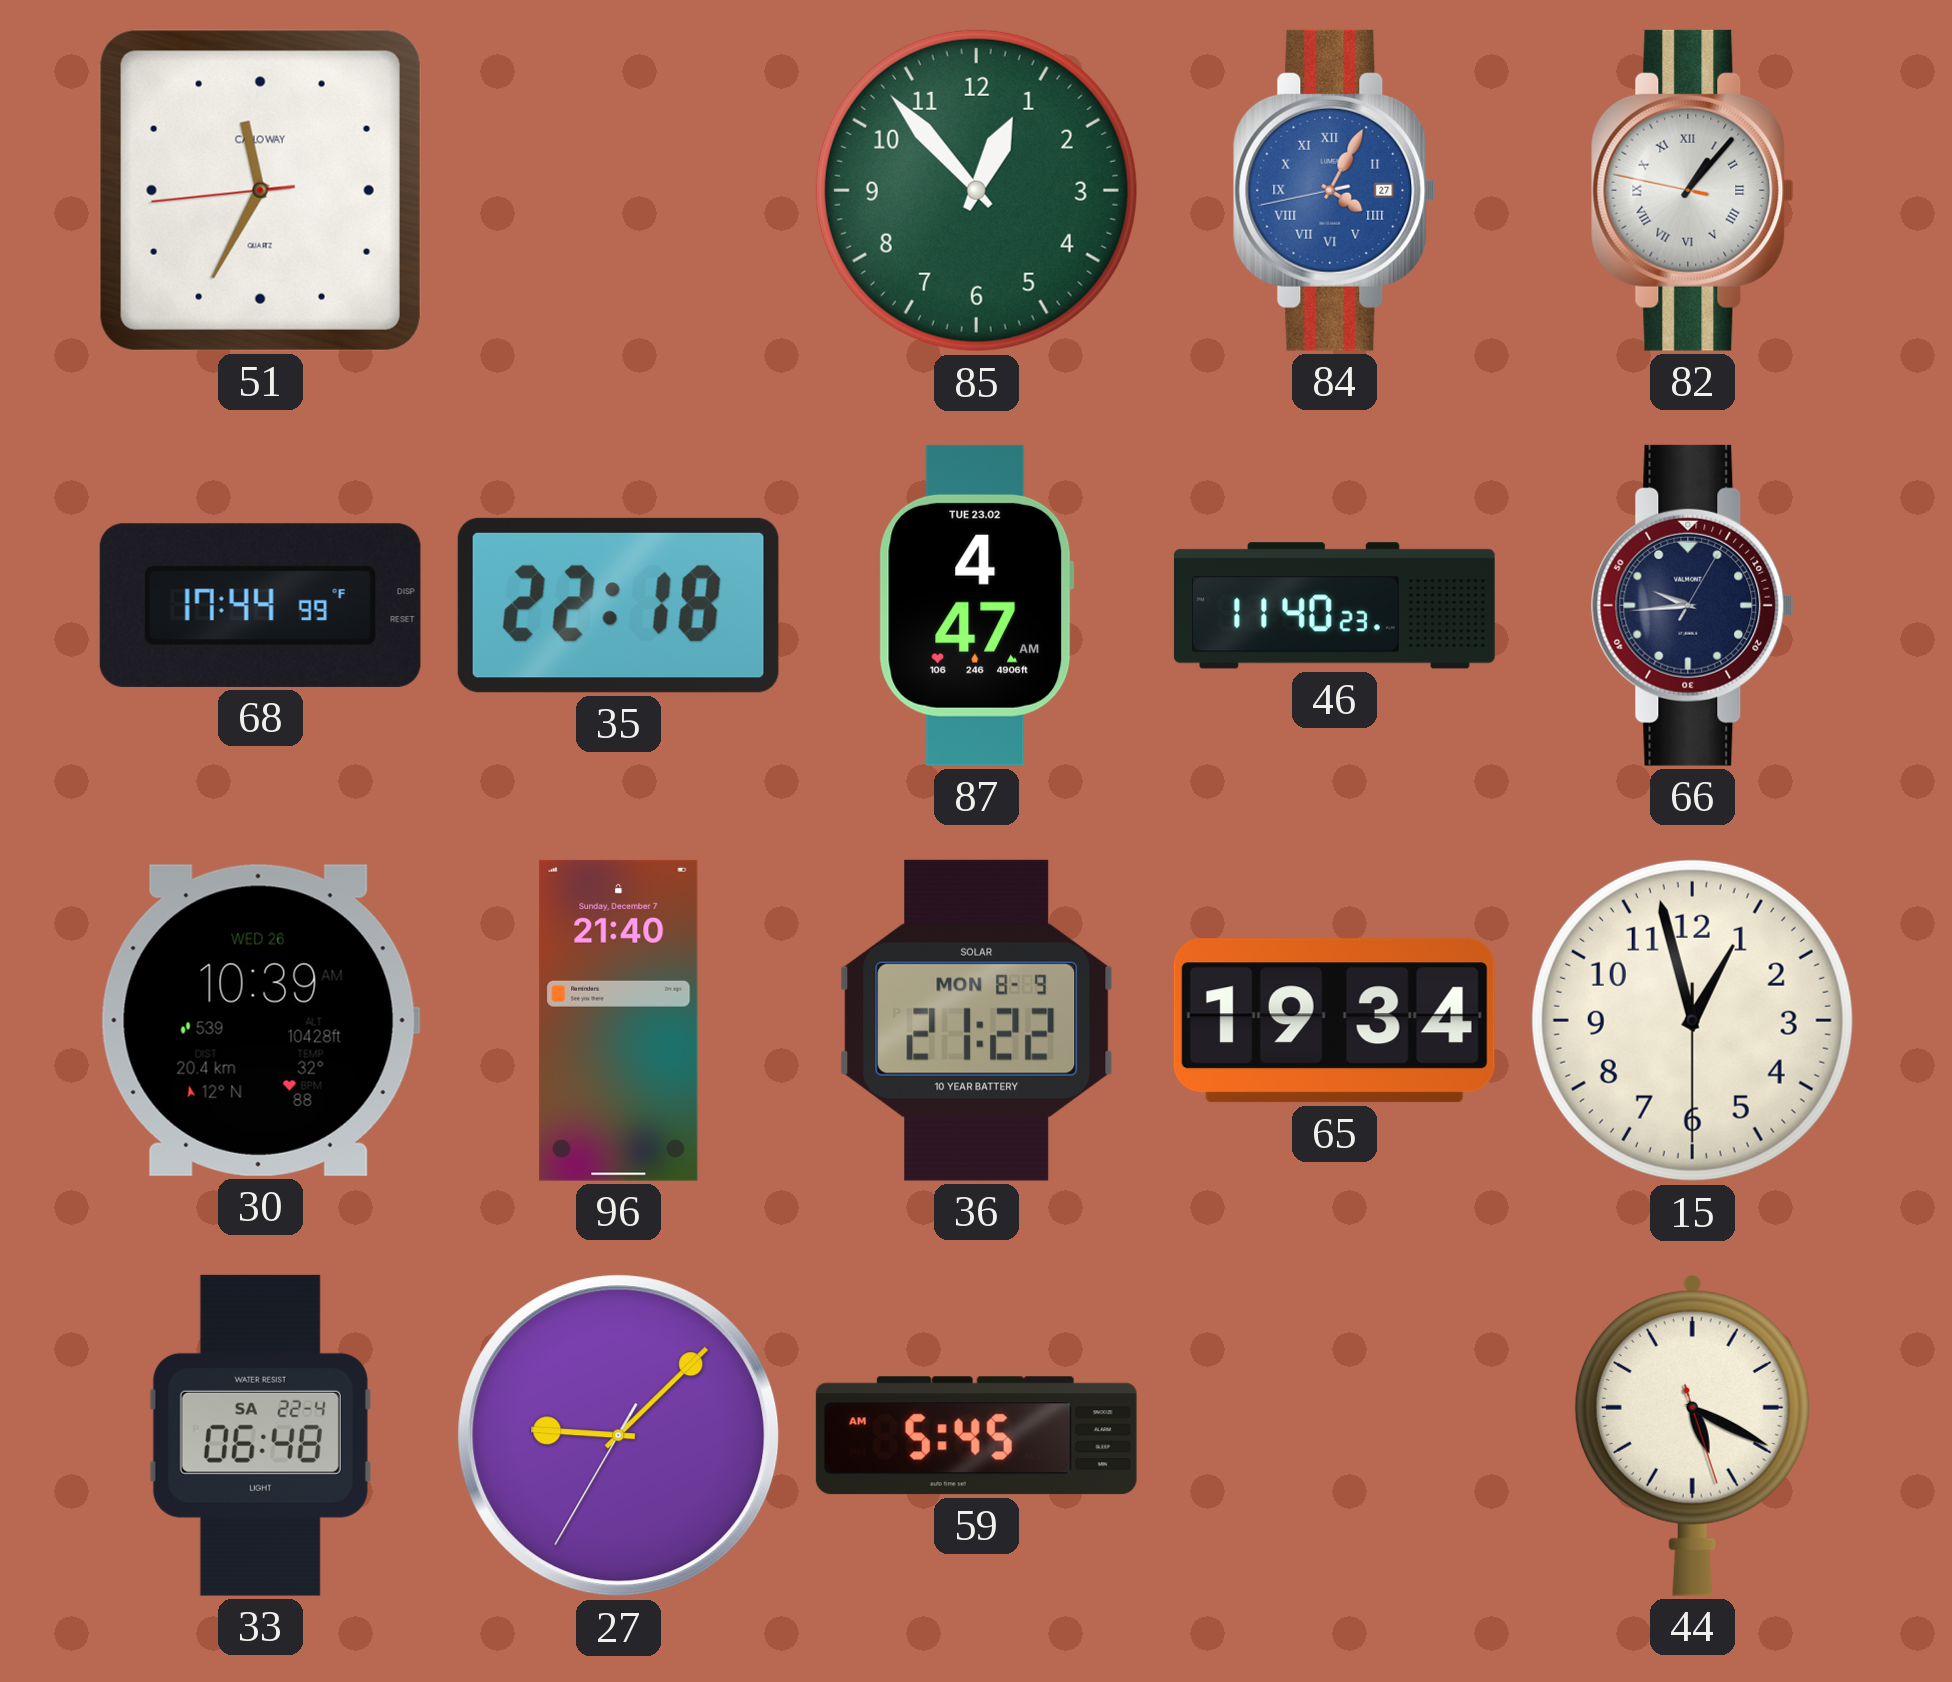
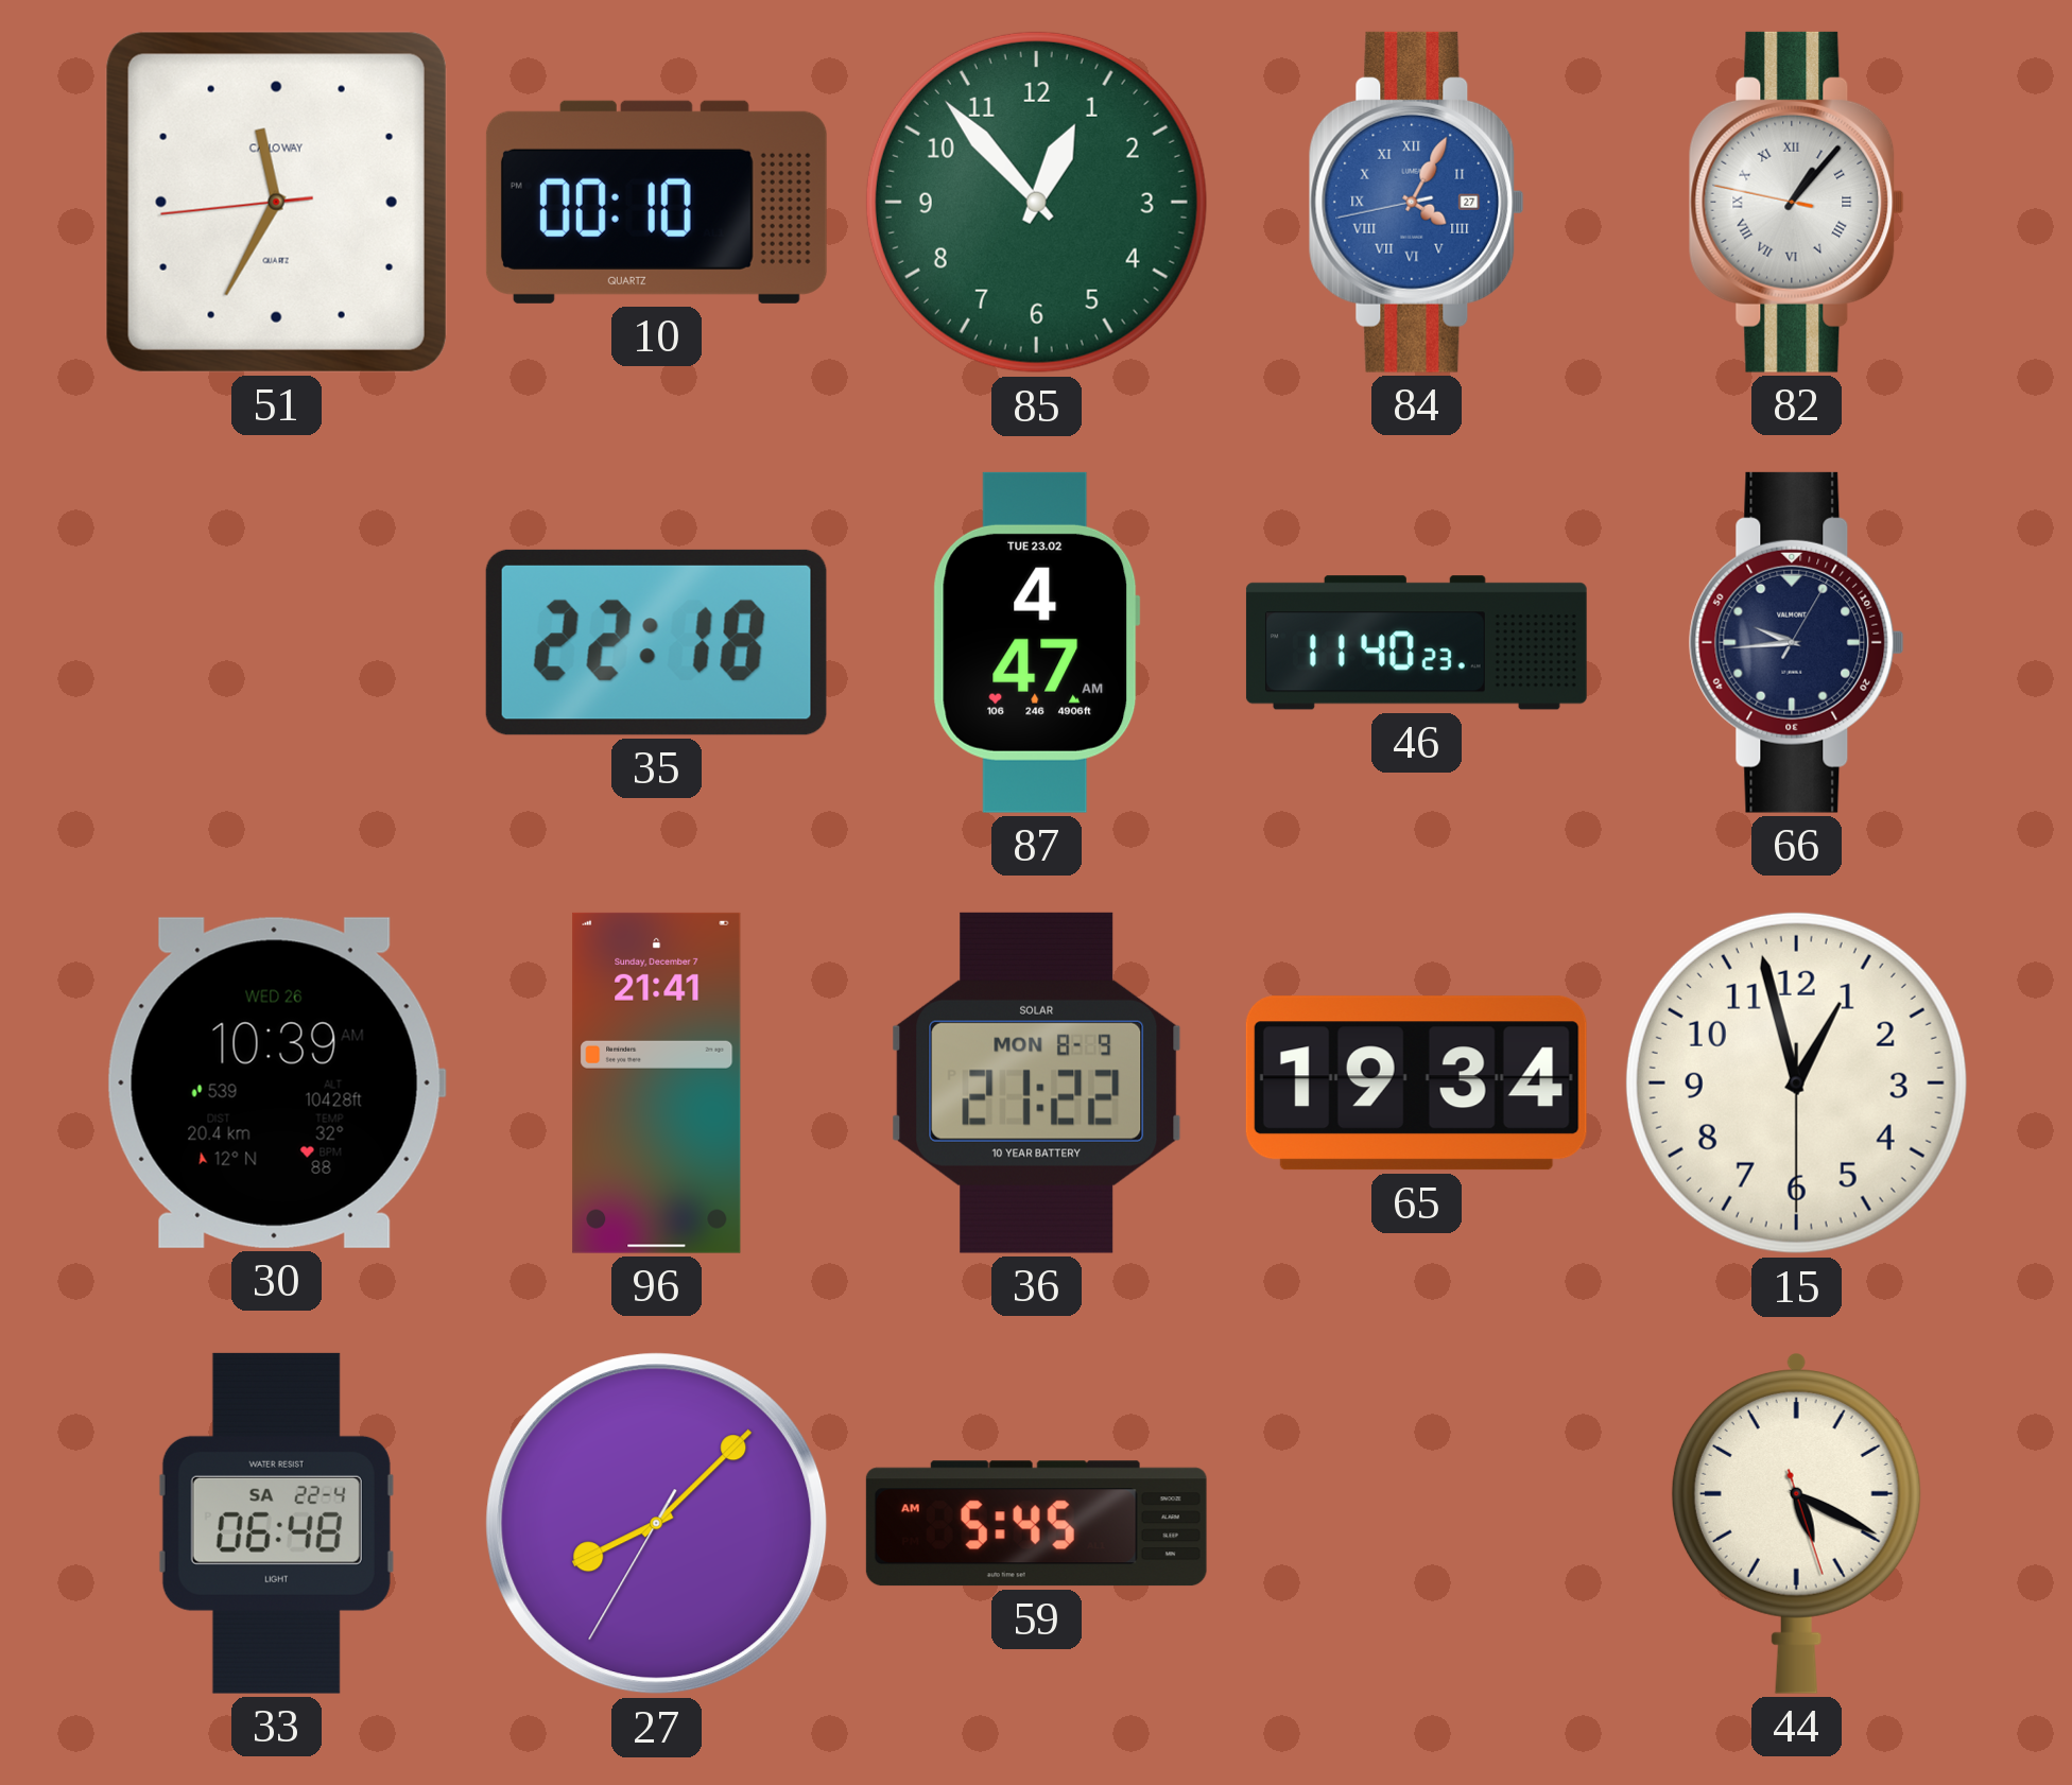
10: none -> 00:10 (656, 202)
68: 17:44 -> none (260, 605)
96: 21:40 -> 21:41 (657, 1082)
27: 9:07 -> 8:07 (657, 1524)
